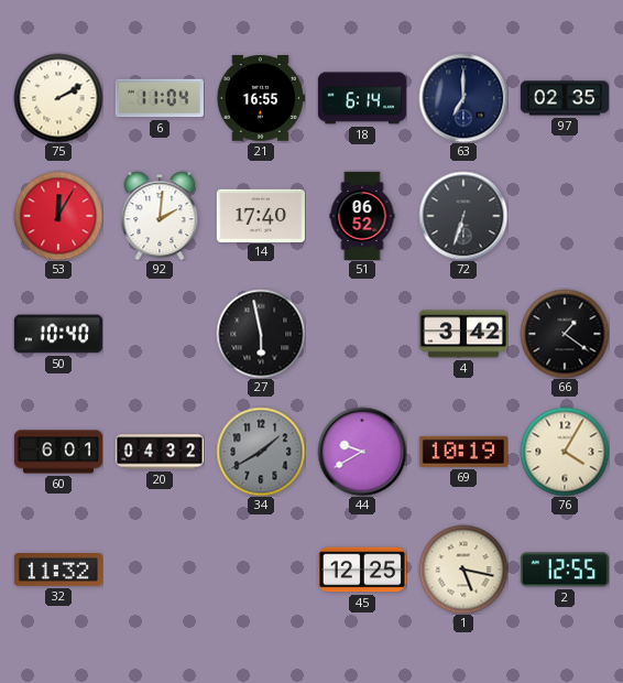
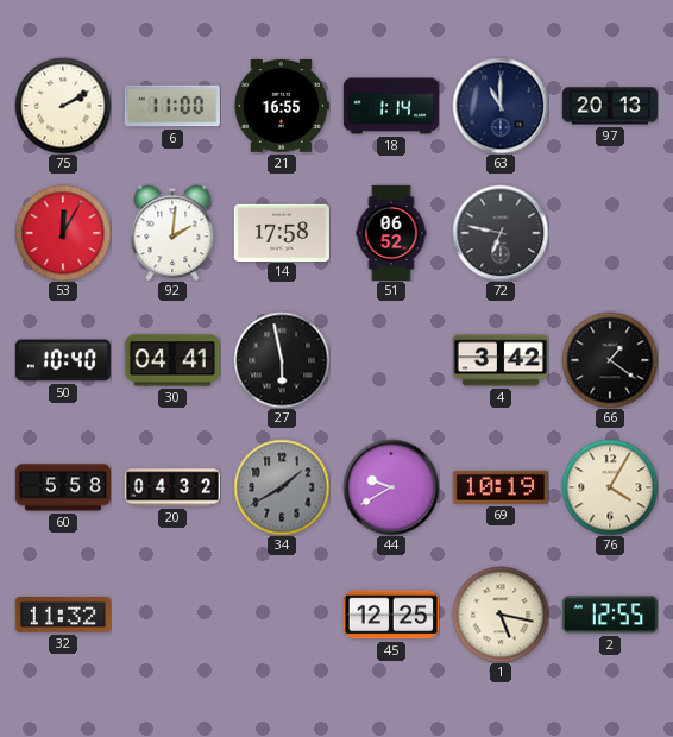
6: 11:04 -> 11:00 (172, 106)
18: 6:14 -> 1:14 (391, 106)
63: 7:00 -> 11:00 (501, 106)
97: 02:35 -> 20:13 (609, 106)
14: 17:40 -> 17:58 (282, 232)
72: 6:33 -> 6:47 (501, 233)
30: none -> 04:41 (172, 360)
60: 6:01 -> 5:58 (62, 487)
